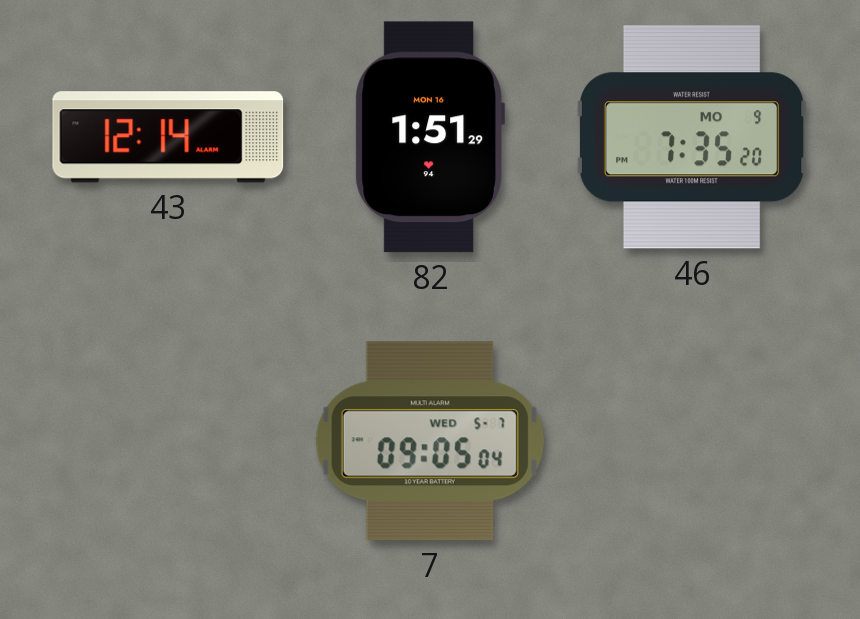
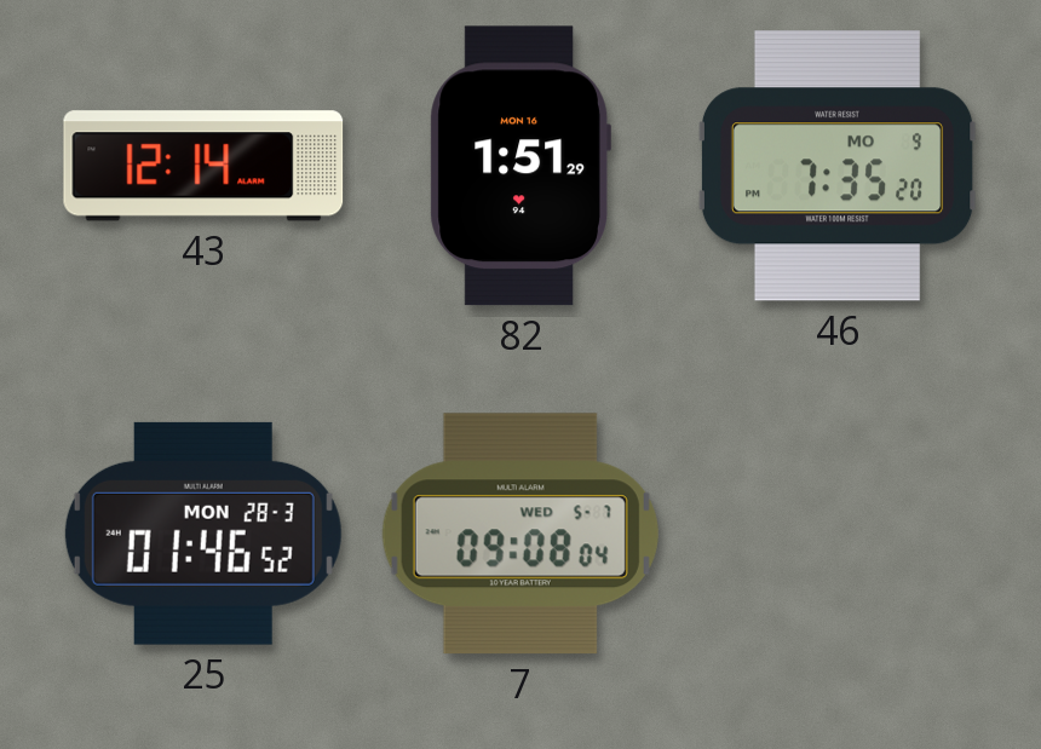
25: none -> 01:46 (203, 534)
7: 09:05 -> 09:08 (520, 534)
